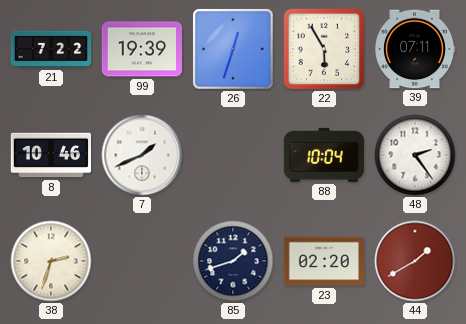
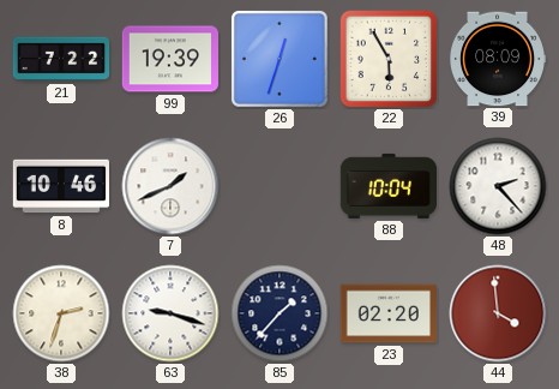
39: 07:11 -> 08:09 (499, 59)
48: 2:24 -> 2:23 (498, 186)
63: none -> 9:18 (170, 313)
85: 1:42 -> 1:37 (279, 313)
44: 1:40 -> 3:59 (498, 313)
